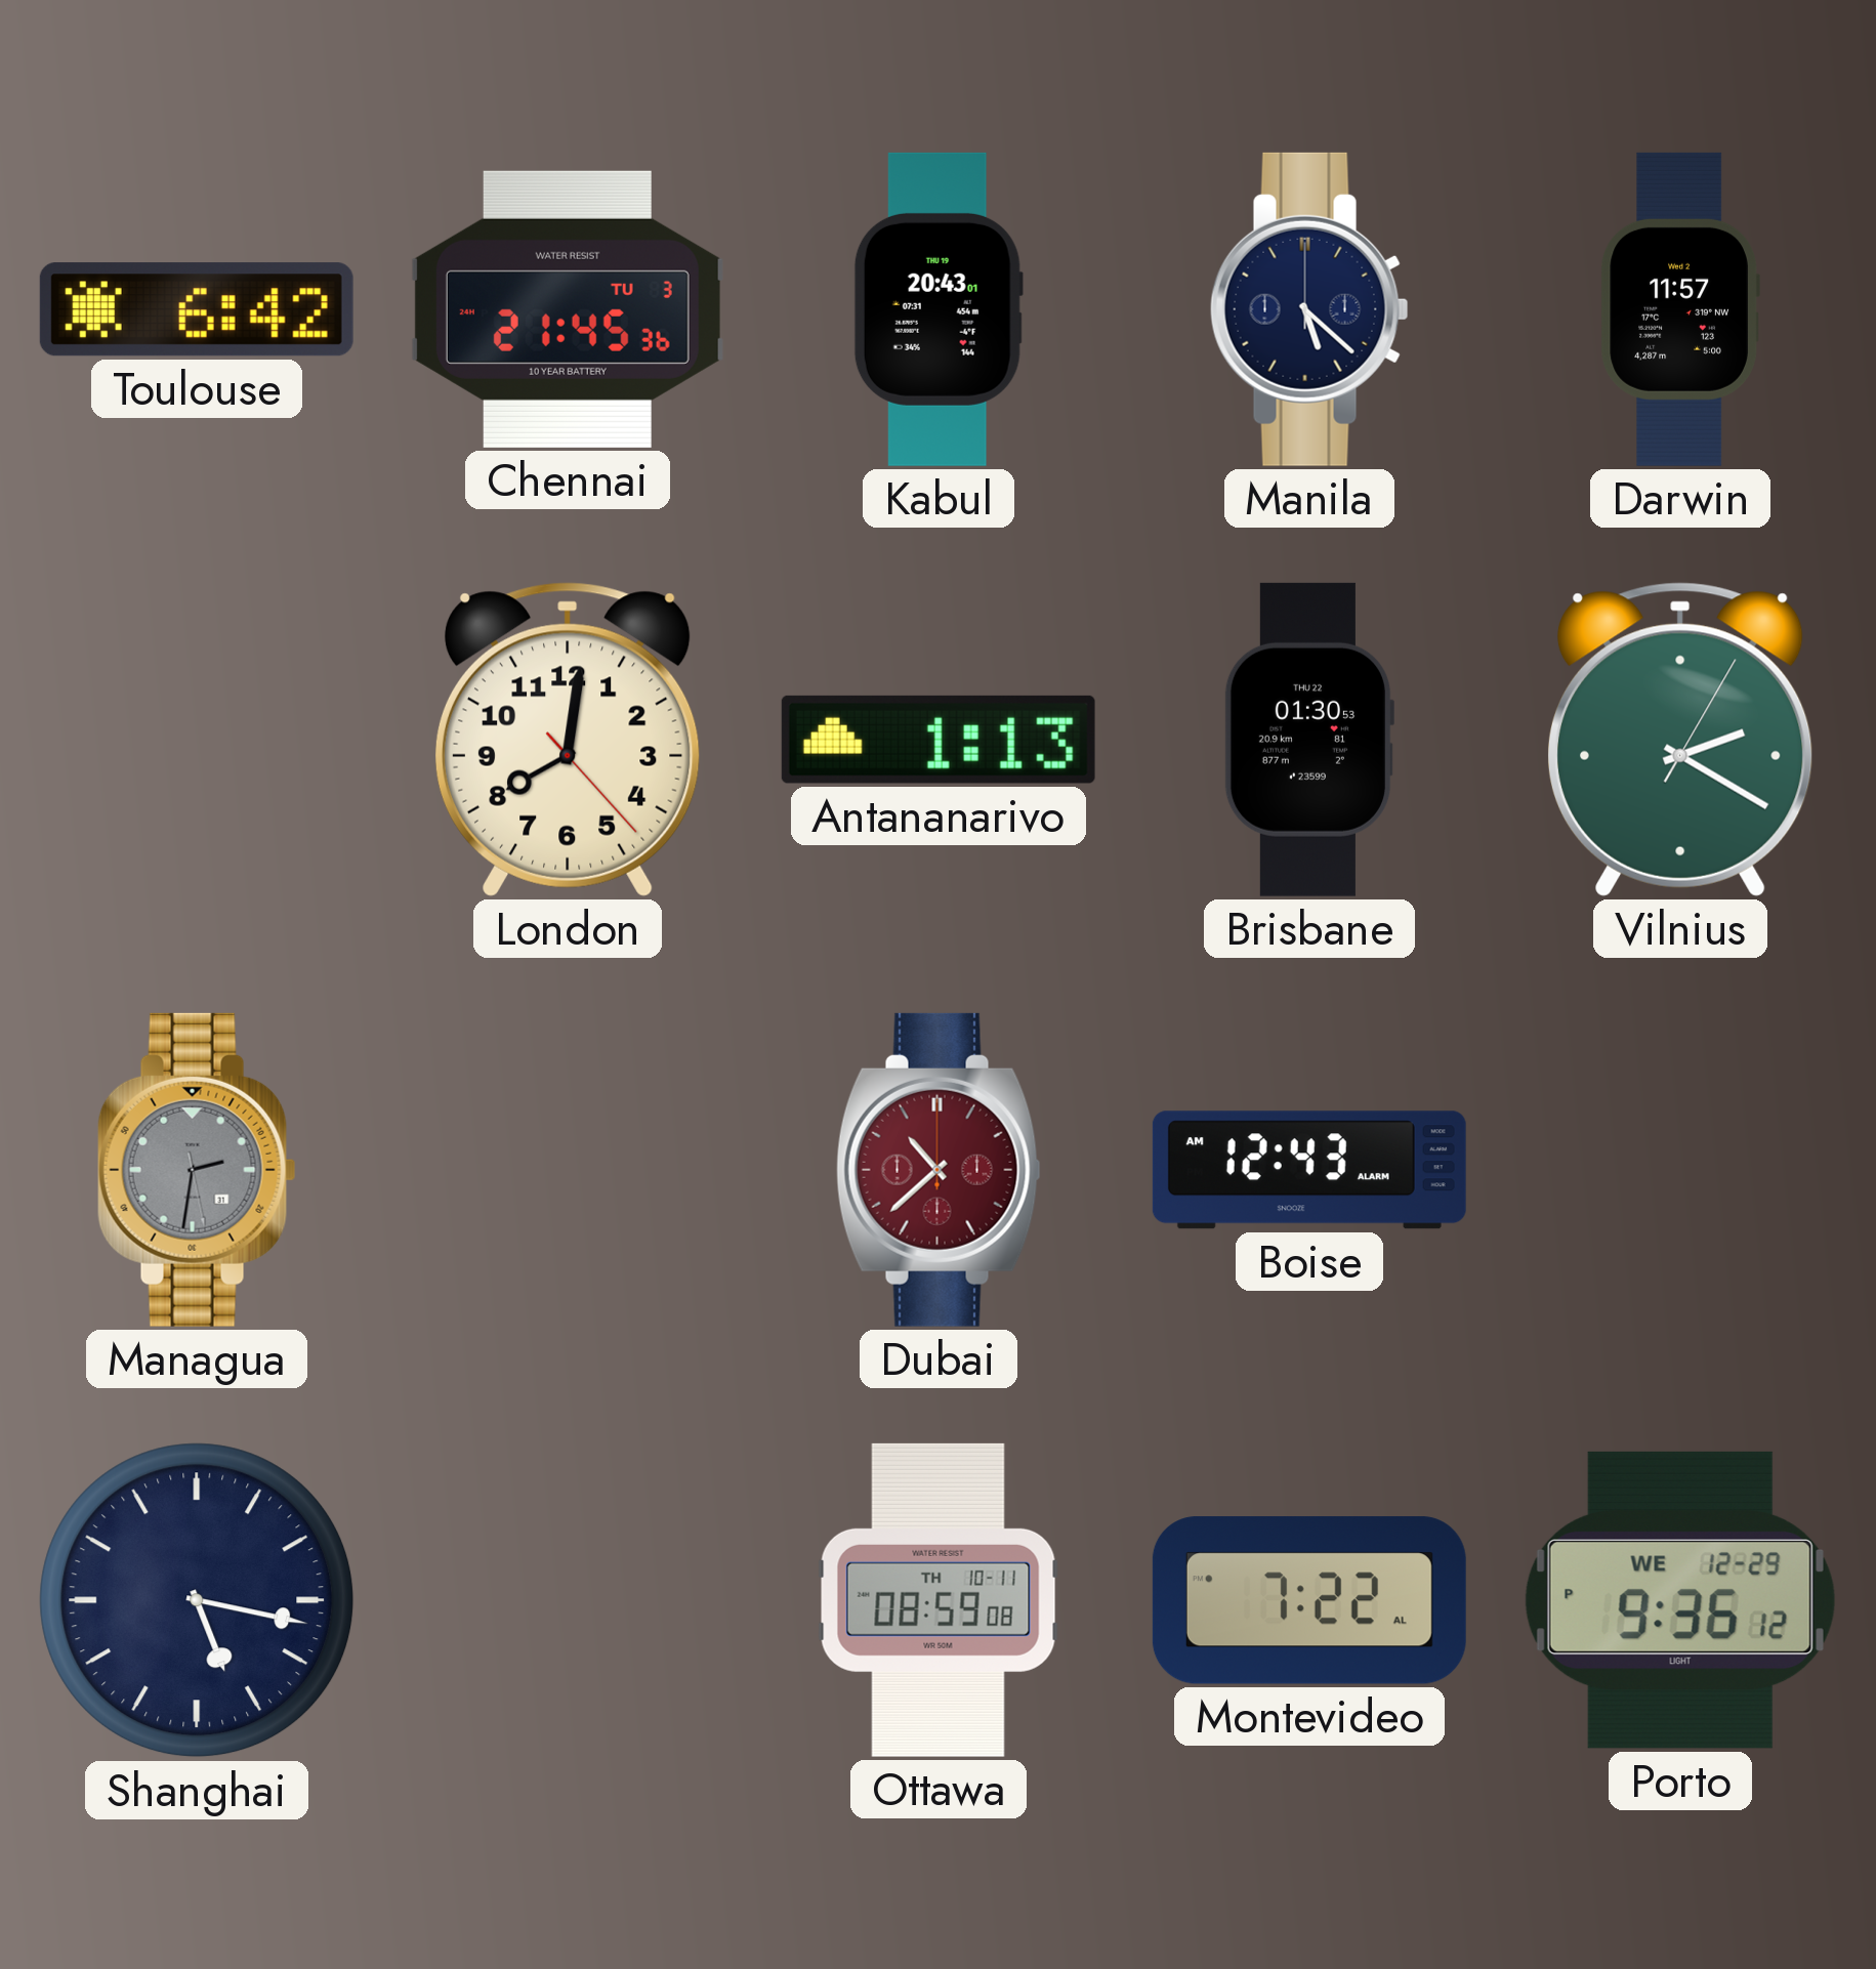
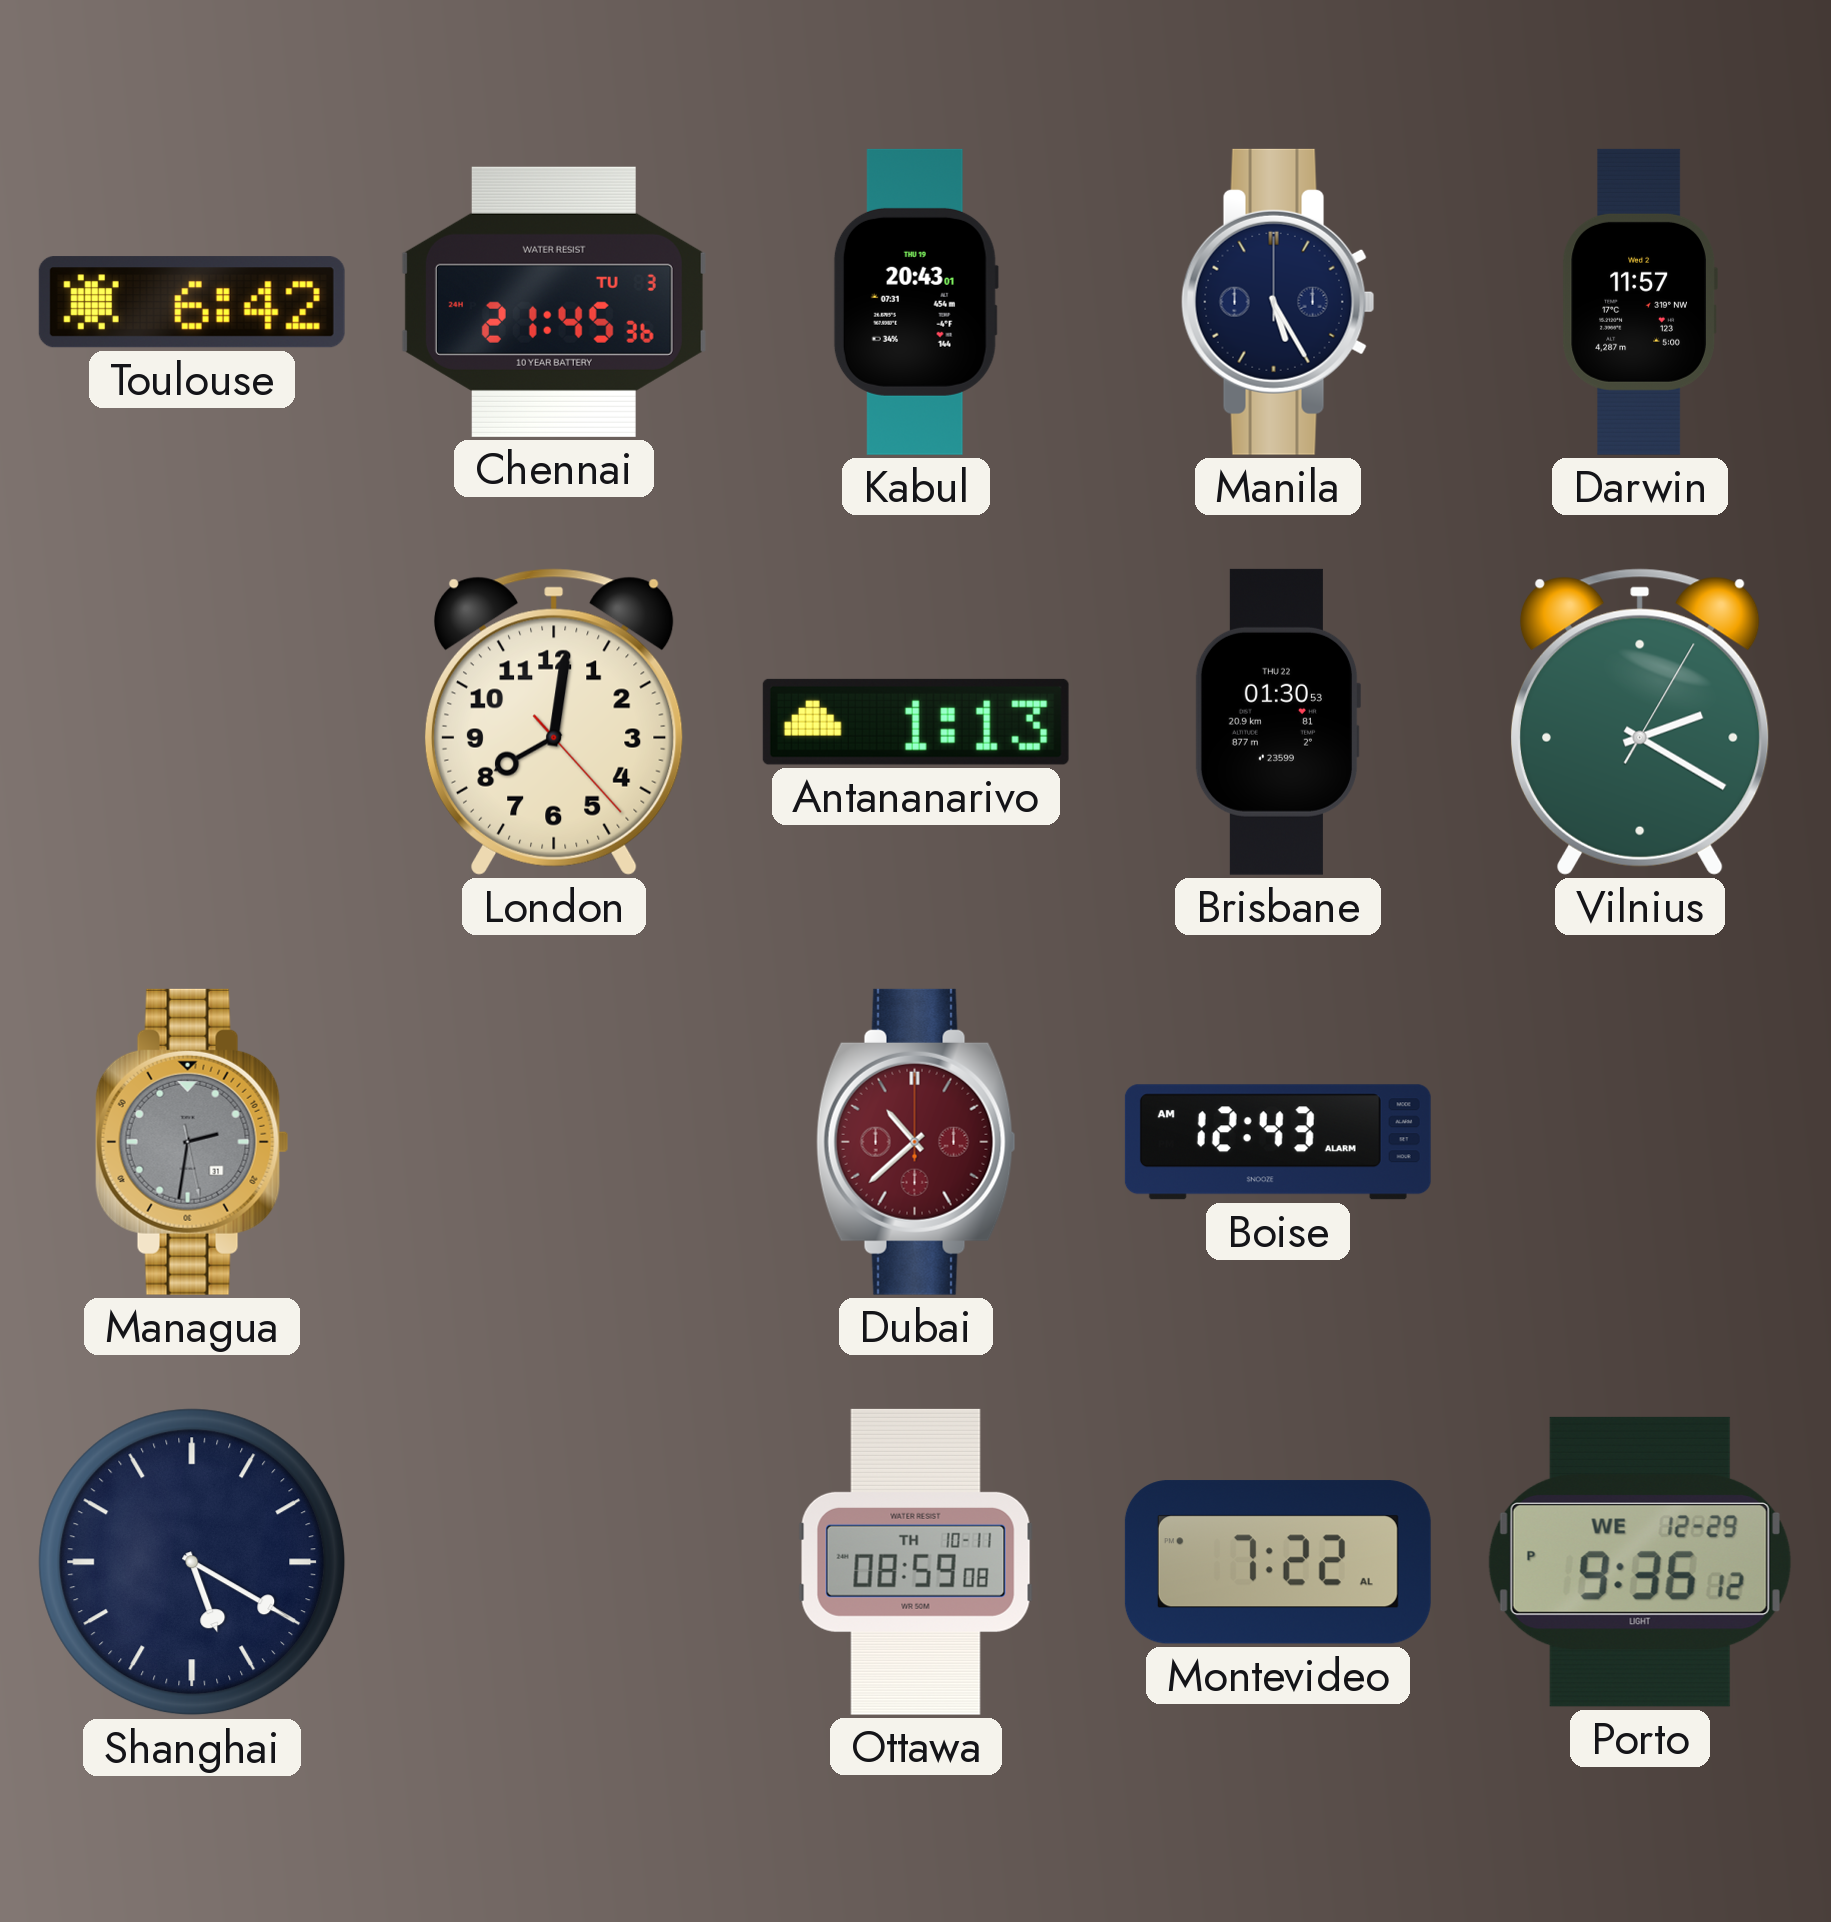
Manila: 5:22 -> 5:25 (1278, 302)
Shanghai: 5:17 -> 5:20 (192, 1562)
